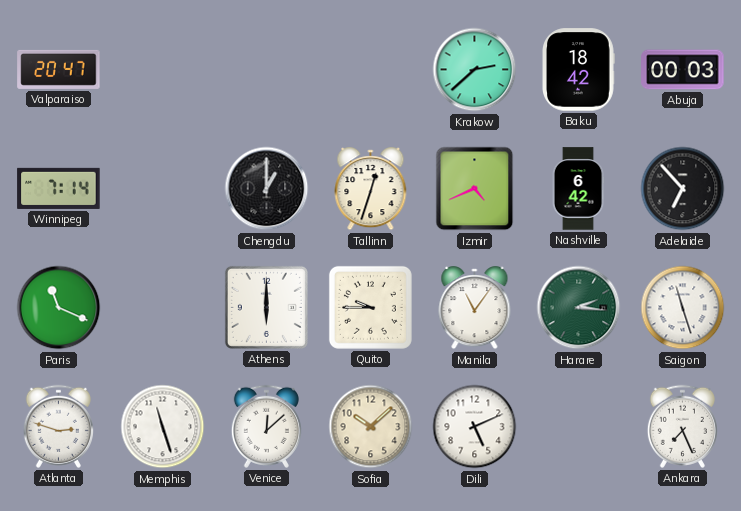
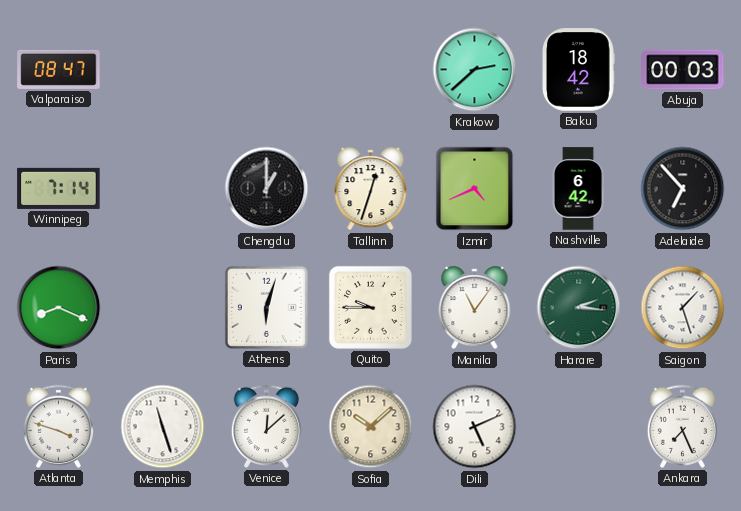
Valparaiso: 20:47 -> 08:47 (59, 69)
Paris: 11:19 -> 8:19 (59, 308)
Athens: 6:00 -> 6:03 (266, 307)
Saigon: 11:27 -> 1:27 (683, 308)
Atlanta: 2:48 -> 3:48 (58, 426)
